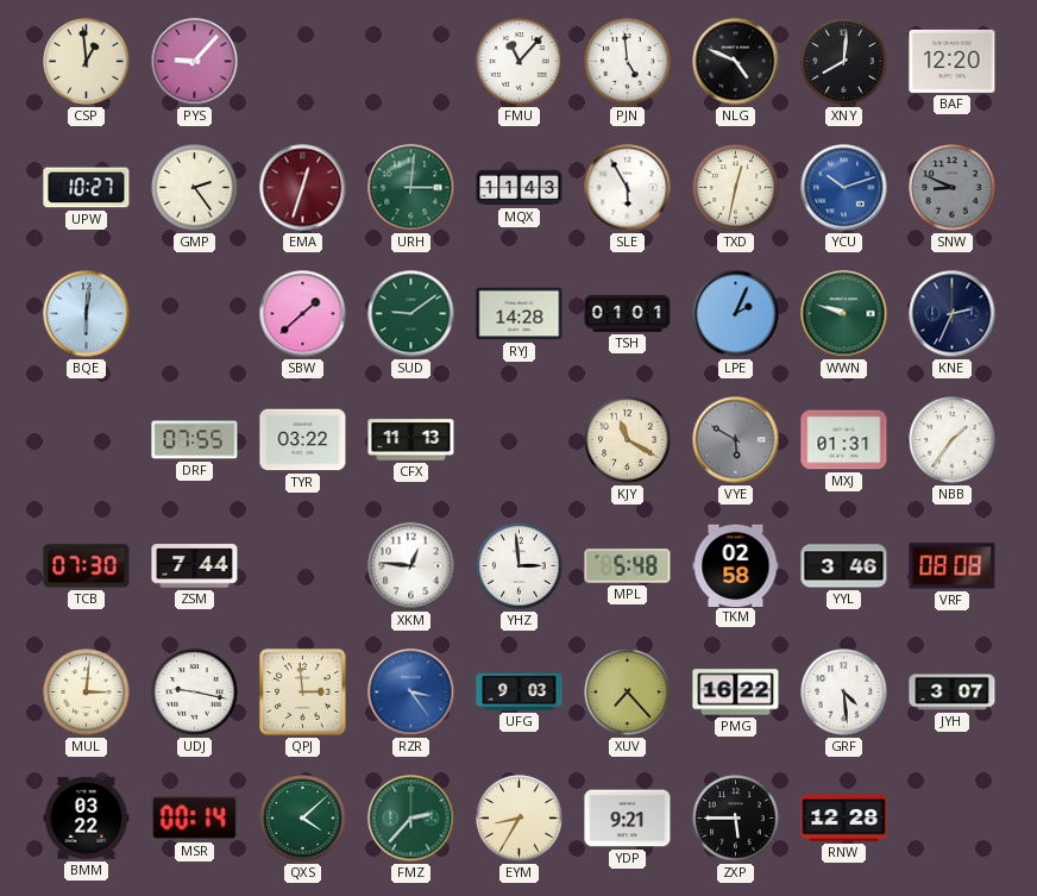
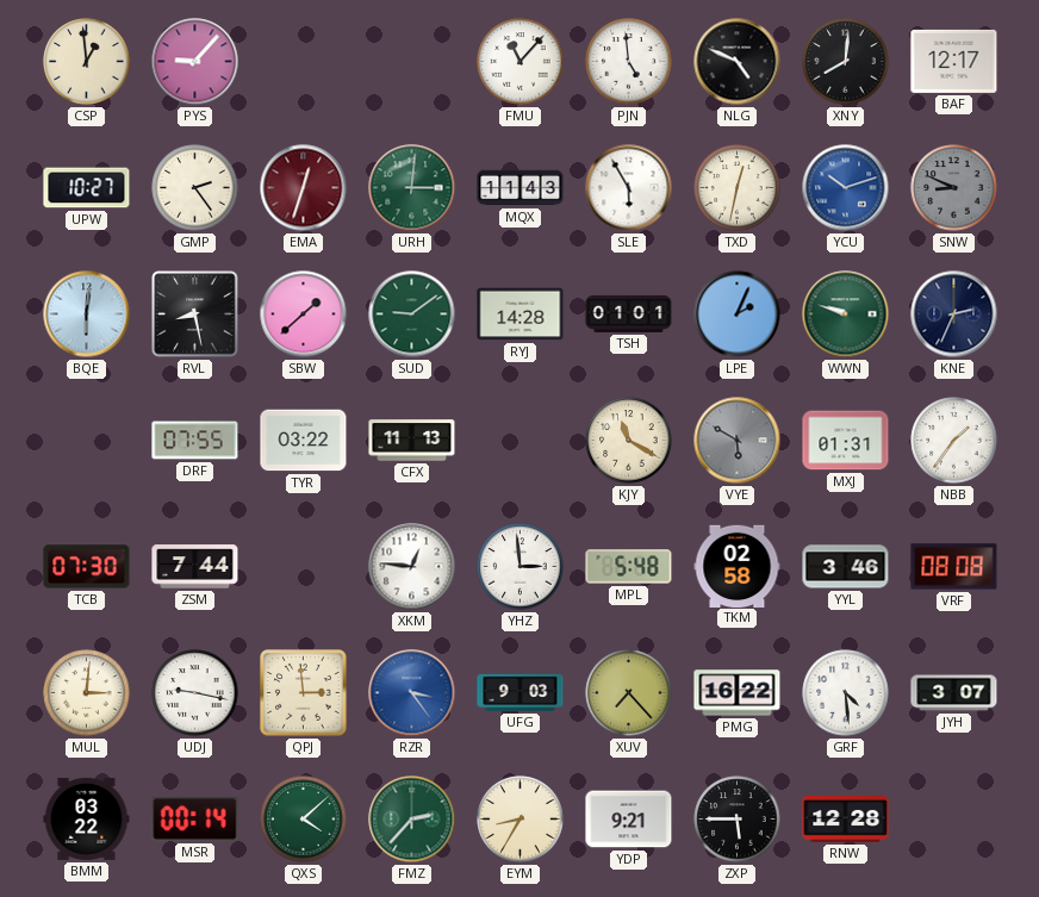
BAF: 12:20 -> 12:17 (954, 61)
RVL: none -> 8:28 (195, 314)
